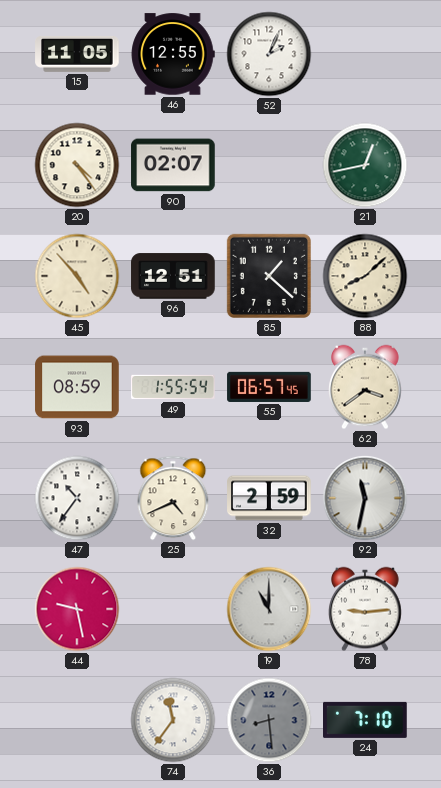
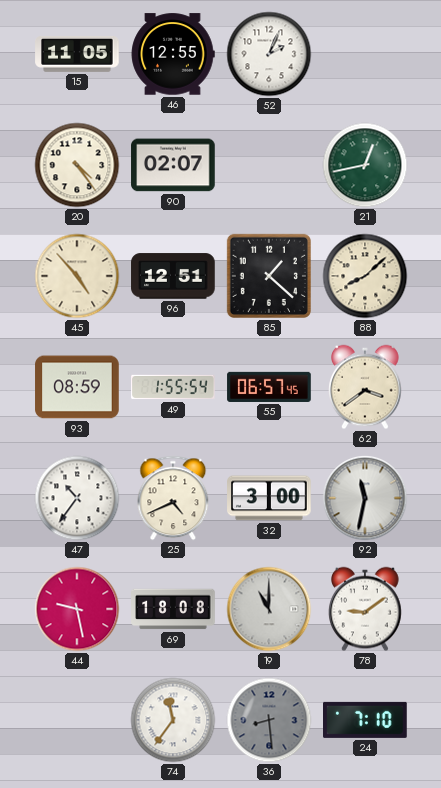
32: 2:59 -> 3:00 (269, 498)
69: none -> 18:08 (173, 609)
78: 9:14 -> 9:09 (365, 609)
